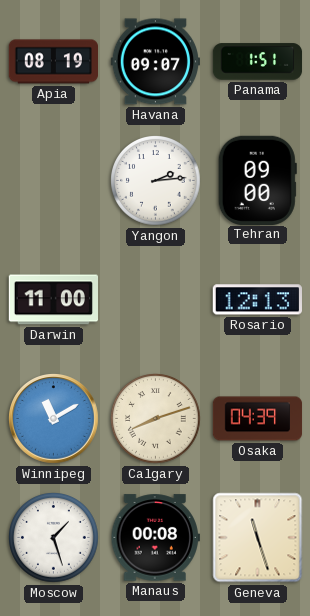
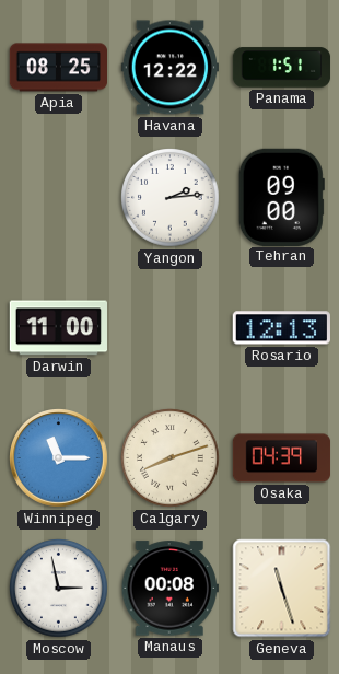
Apia: 08:19 -> 08:25 (58, 68)
Havana: 09:07 -> 12:22 (169, 68)
Winnipeg: 11:10 -> 11:15 (59, 458)
Moscow: 1:27 -> 2:58 (59, 589)
